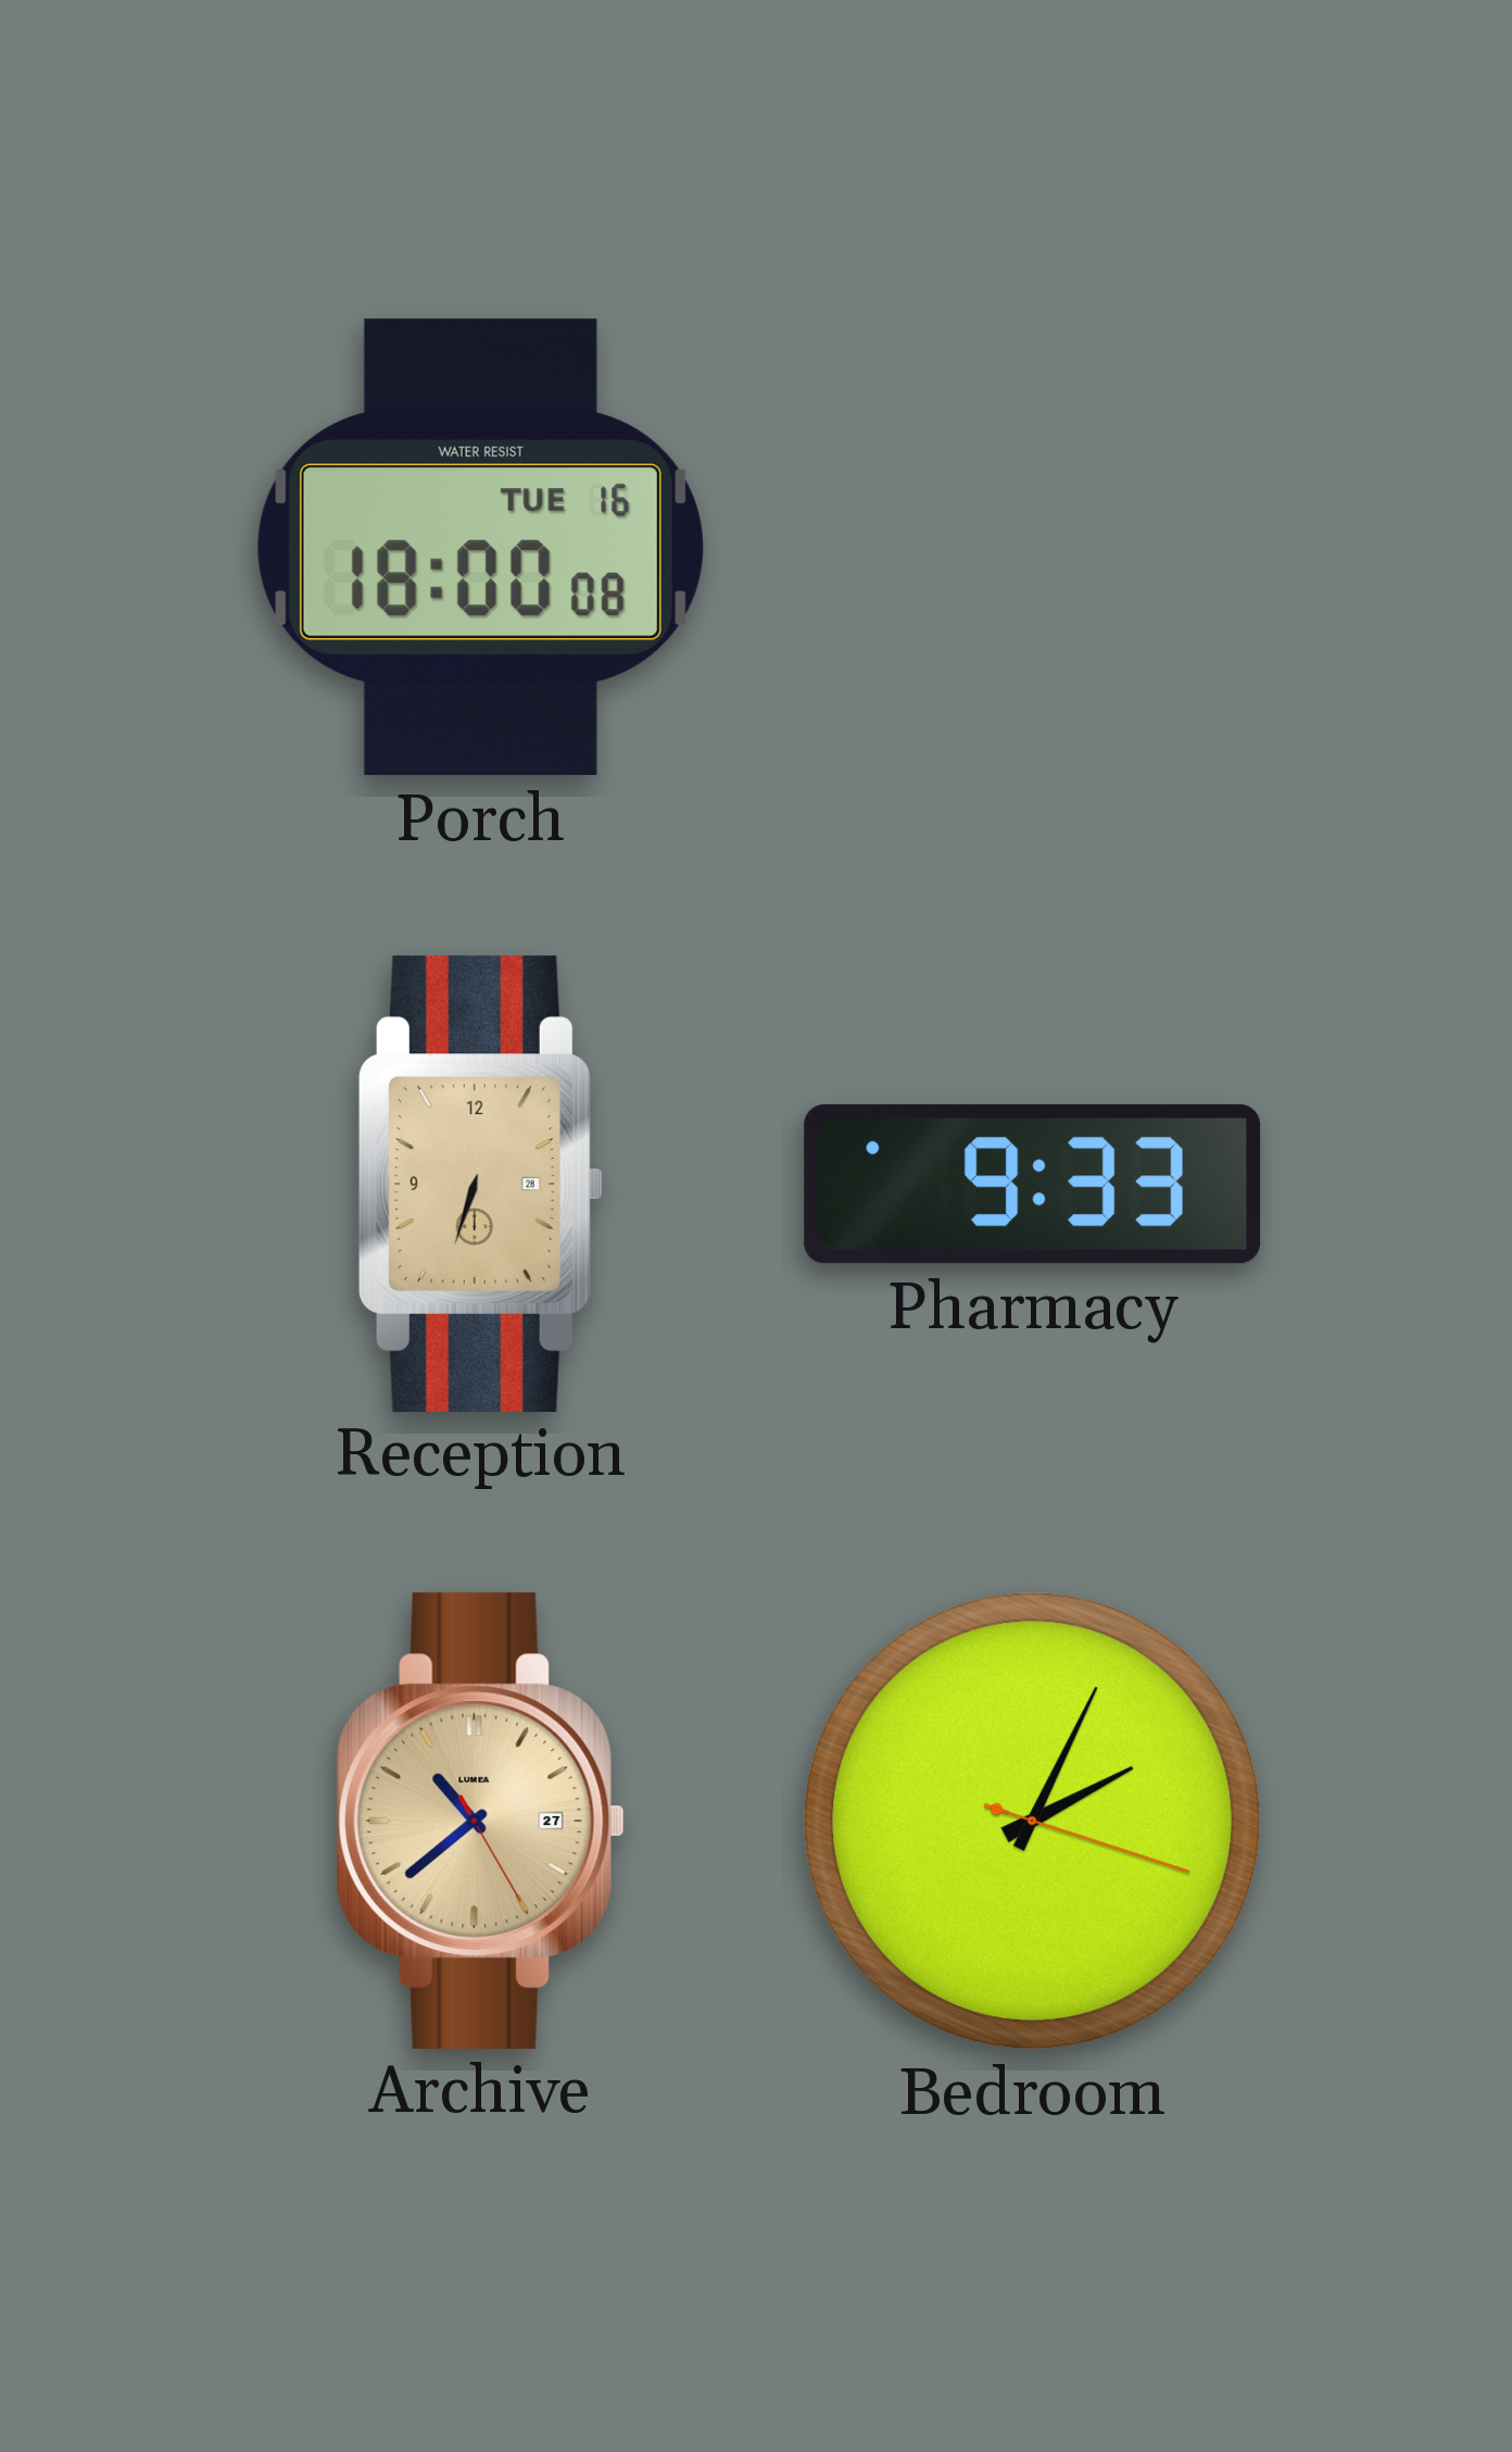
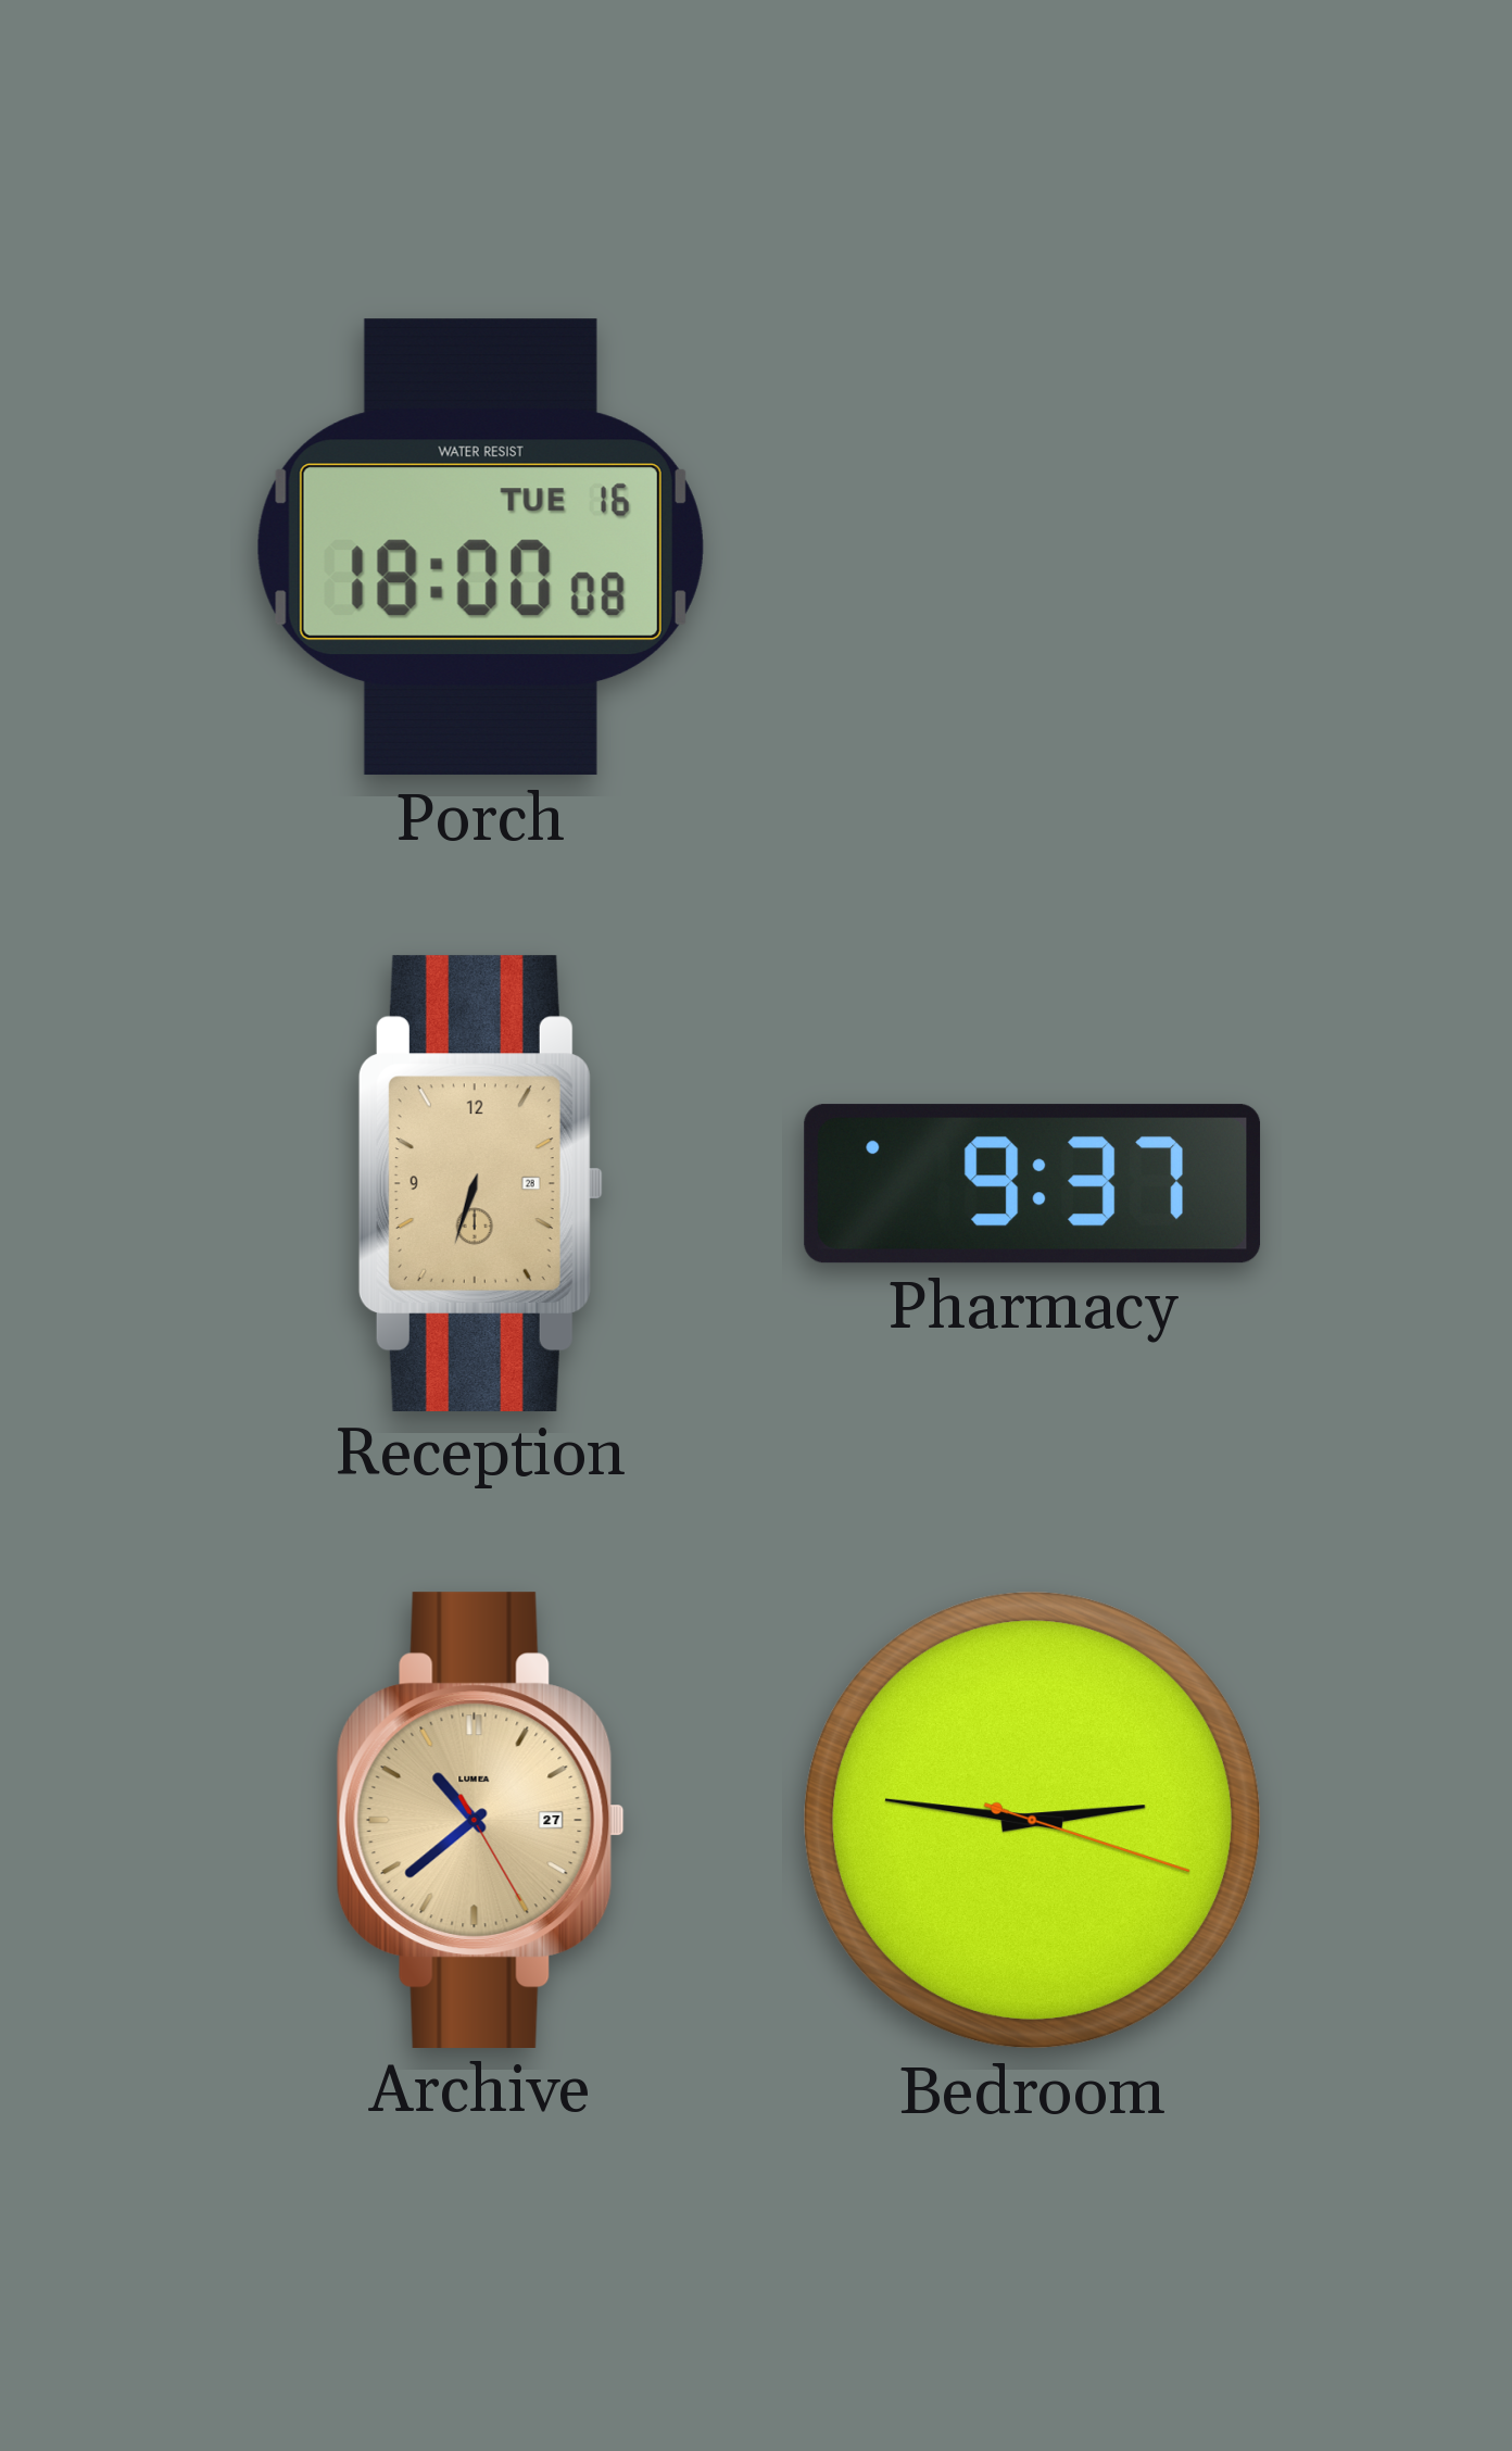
Pharmacy: 9:33 -> 9:37 (1033, 1184)
Bedroom: 2:04 -> 2:46 (1033, 1821)
